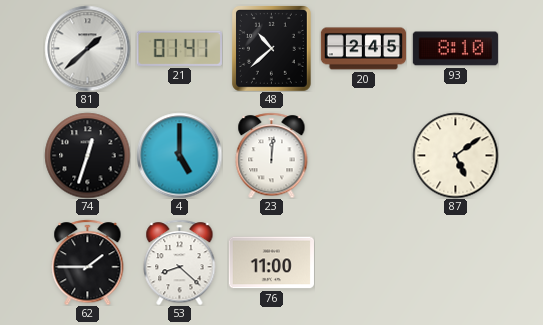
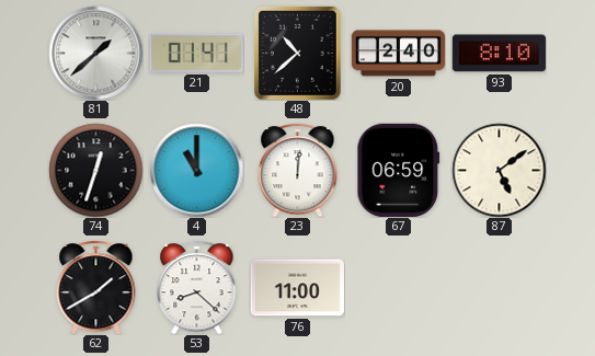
20: 2:45 -> 2:40 (398, 54)
4: 5:00 -> 11:00 (196, 170)
67: none -> 06:59 (399, 170)
62: 1:45 -> 1:40 (96, 287)
